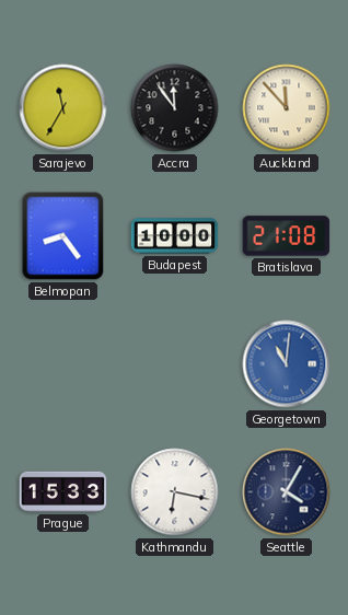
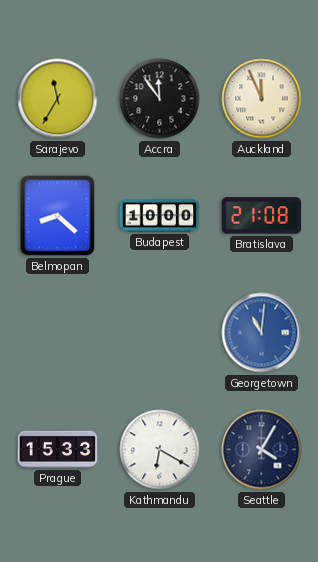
Auckland: 11:53 -> 11:56 (262, 99)
Belmopan: 8:24 -> 8:22 (58, 216)
Kathmandu: 6:17 -> 6:20 (160, 450)
